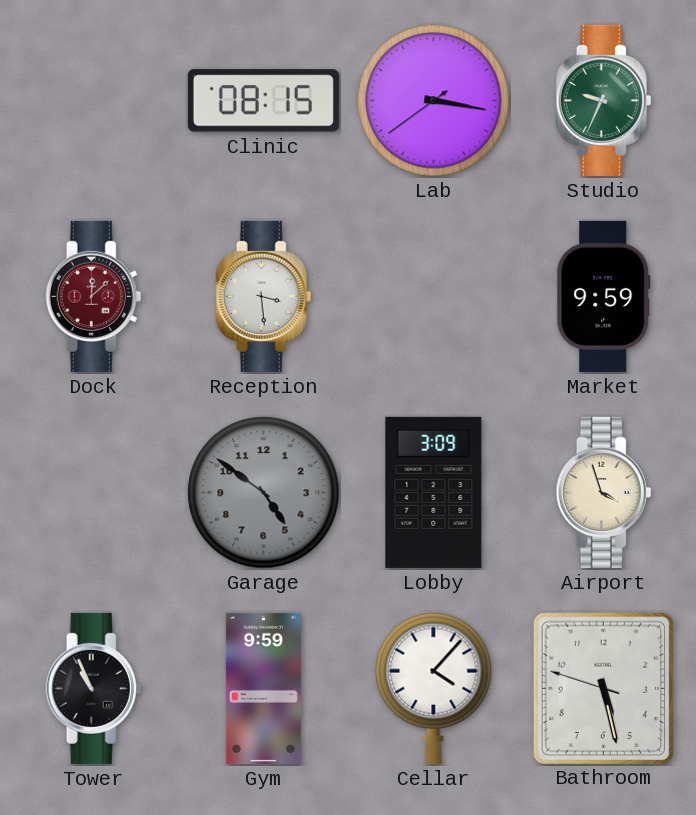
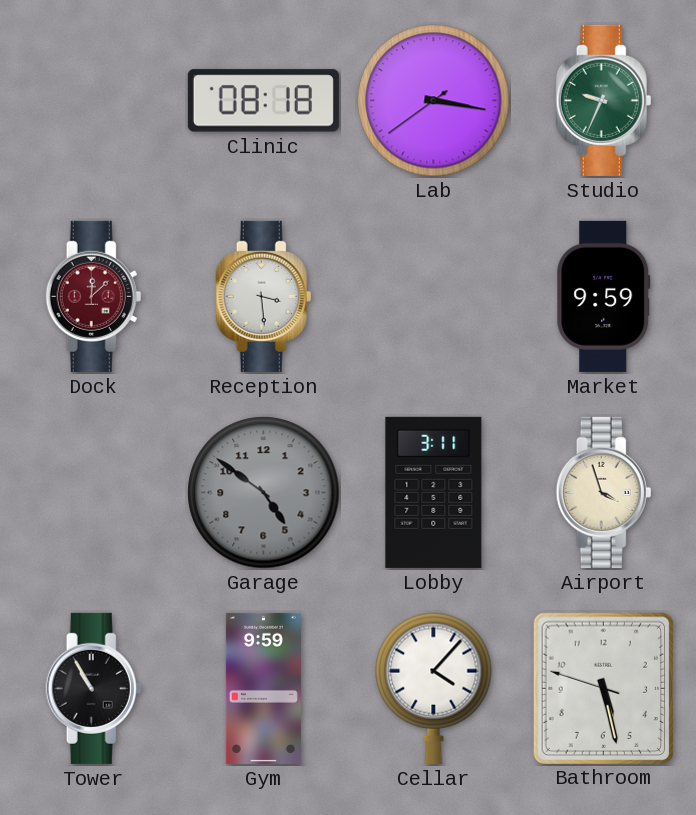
Clinic: 08:15 -> 08:18 (263, 101)
Lobby: 3:09 -> 3:11 (434, 492)
Tower: 10:56 -> 10:55 (94, 688)
